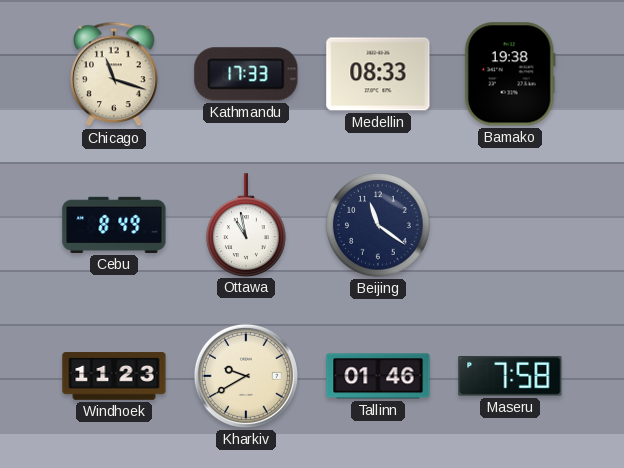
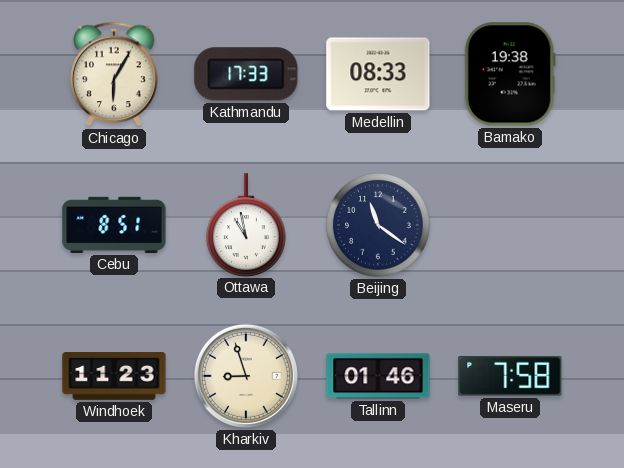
Chicago: 11:18 -> 6:05 (114, 74)
Cebu: 8:49 -> 8:51 (114, 225)
Kharkiv: 9:40 -> 8:57 (246, 376)
